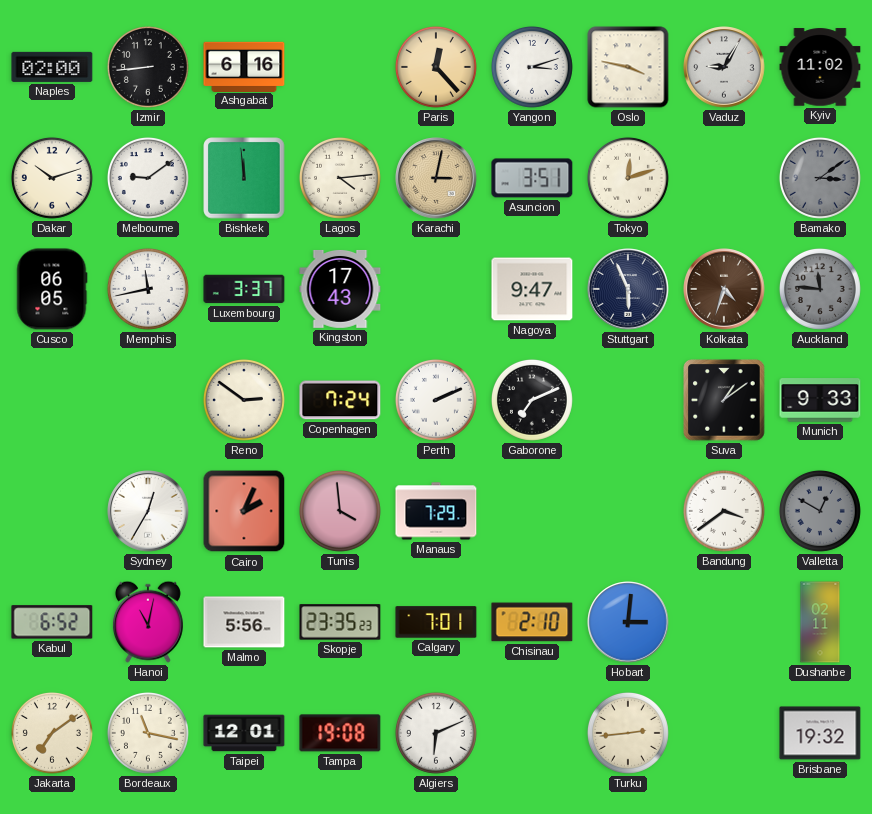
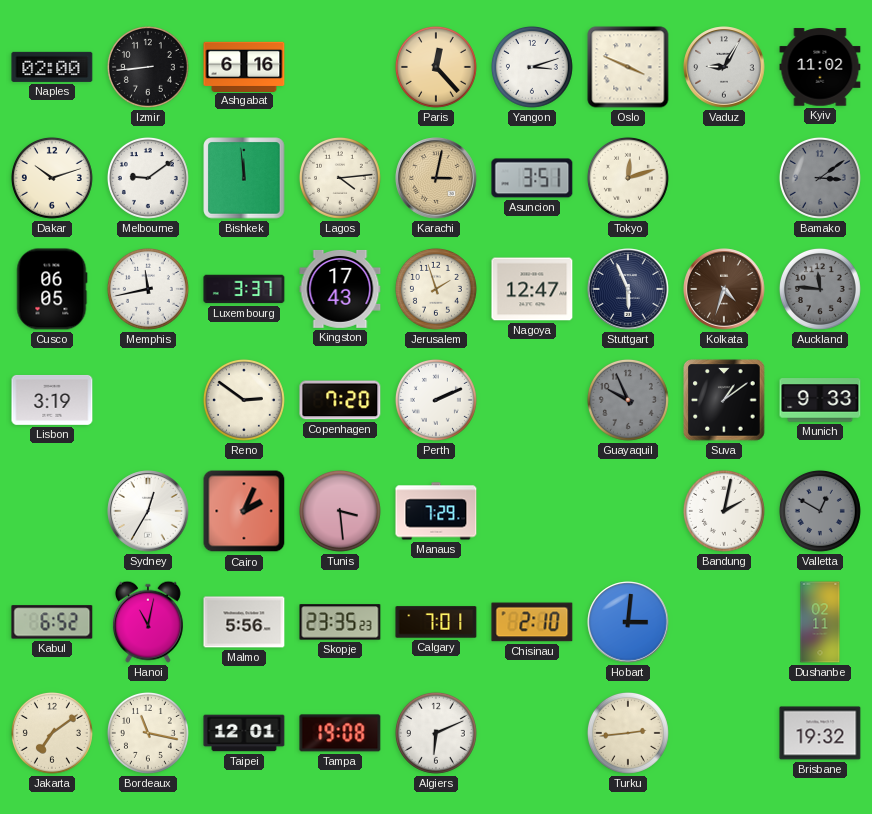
Oslo: 3:47 -> 3:49 (628, 67)
Jerusalem: none -> 1:57 (436, 289)
Nagoya: 9:47 -> 12:47 (532, 289)
Lisbon: none -> 3:19 (52, 400)
Copenhagen: 7:24 -> 7:20 (340, 400)
Gaborone: 7:11 -> none (532, 400)
Guayaquil: none -> 9:56 (628, 400)
Tunis: 3:59 -> 3:29 (340, 511)
Bandung: 3:39 -> 2:02 (724, 511)
